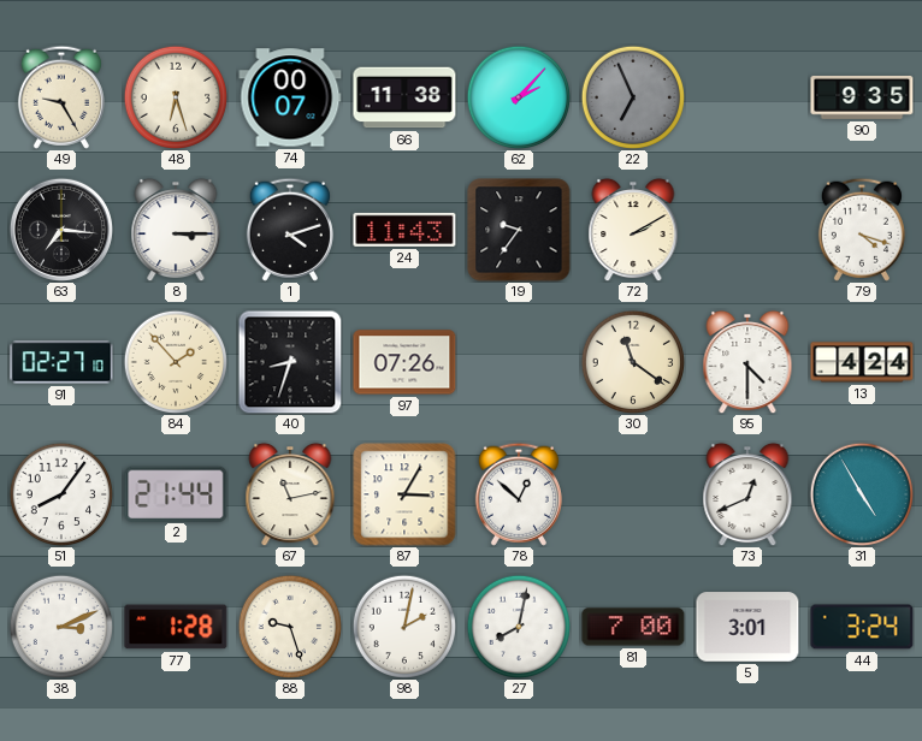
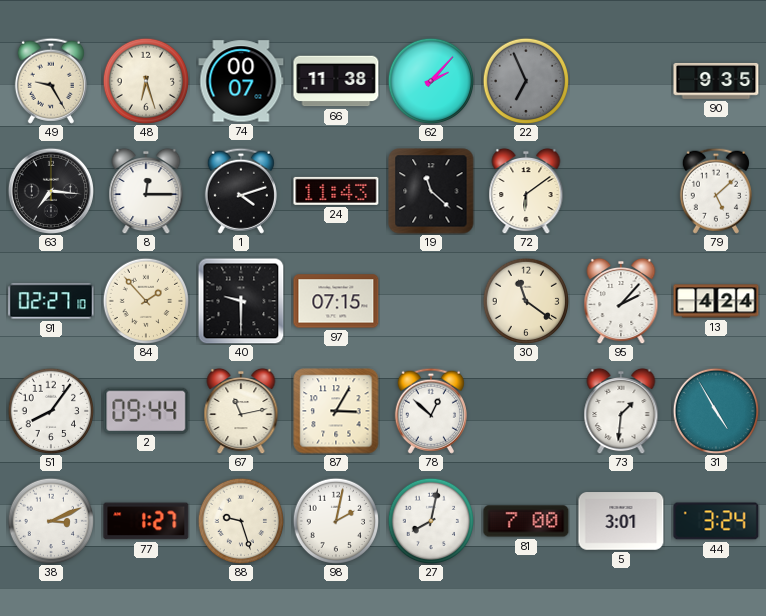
8: 3:15 -> 12:15 (146, 191)
19: 9:36 -> 11:22 (431, 191)
72: 2:10 -> 6:09 (526, 191)
79: 4:18 -> 5:08 (716, 191)
40: 8:33 -> 9:30 (241, 301)
97: 07:26 -> 07:15 (336, 301)
95: 4:30 -> 2:07 (621, 301)
2: 21:44 -> 09:44 (146, 410)
73: 12:41 -> 1:31 (621, 411)
77: 1:28 -> 1:27 (146, 521)
